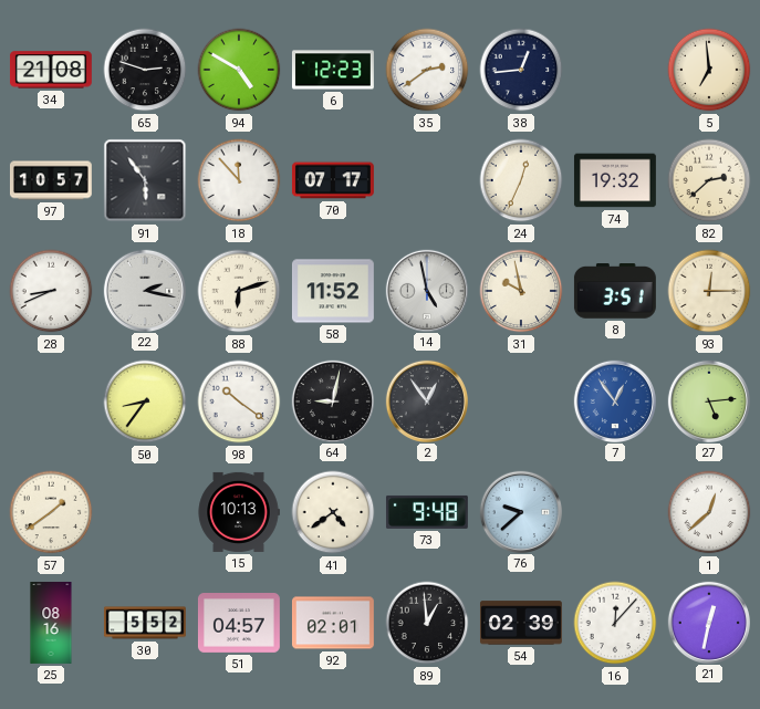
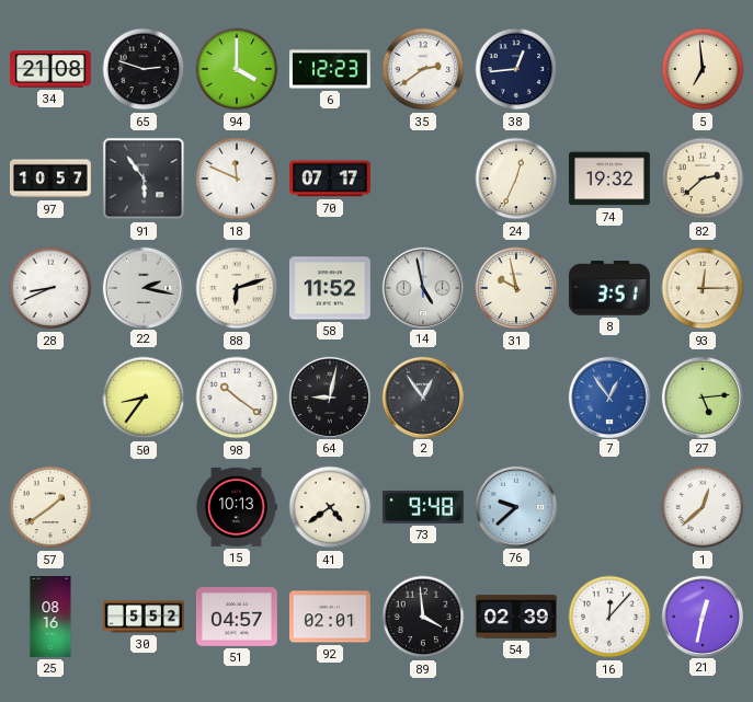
94: 4:50 -> 4:00 (237, 69)
18: 11:53 -> 11:49 (237, 179)
89: 12:59 -> 3:59 (423, 617)
